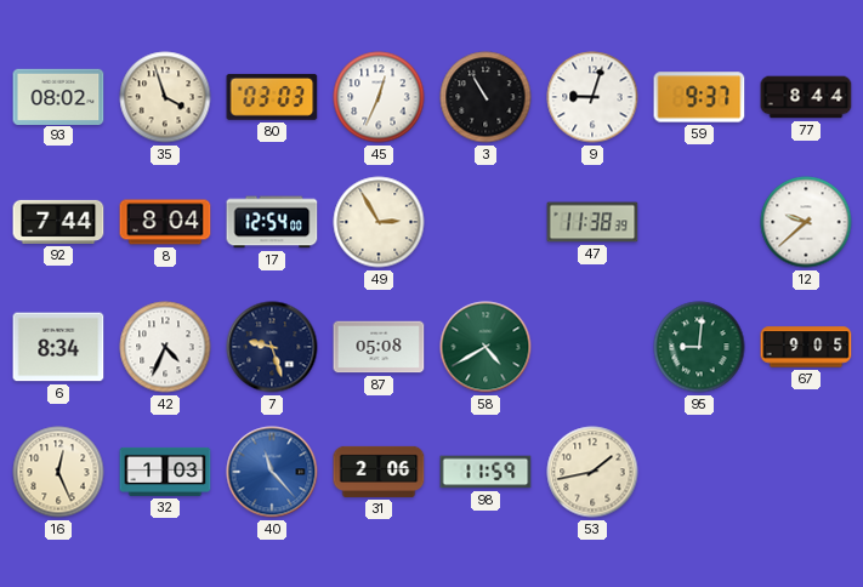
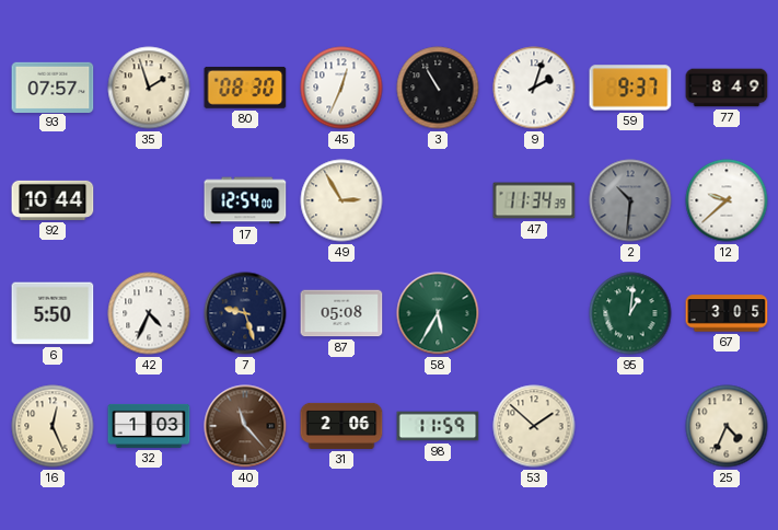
93: 08:02 -> 07:57 (53, 87)
35: 3:57 -> 1:57 (149, 88)
80: 03:03 -> 08:30 (245, 88)
9: 9:03 -> 2:03 (534, 88)
77: 8:44 -> 8:49 (727, 88)
92: 7:44 -> 10:44 (53, 200)
8: 8:04 -> none (165, 222)
47: 11:38 -> 11:34 (534, 200)
2: none -> 10:31 (630, 200)
6: 8:34 -> 5:50 (53, 313)
58: 4:40 -> 5:35 (438, 313)
95: 9:01 -> 1:01 (630, 313)
67: 9:05 -> 3:05 (727, 313)
40 dial: blue -> brown (245, 426)
53: 1:43 -> 1:52 (534, 426)
25: none -> 4:34 (727, 426)
